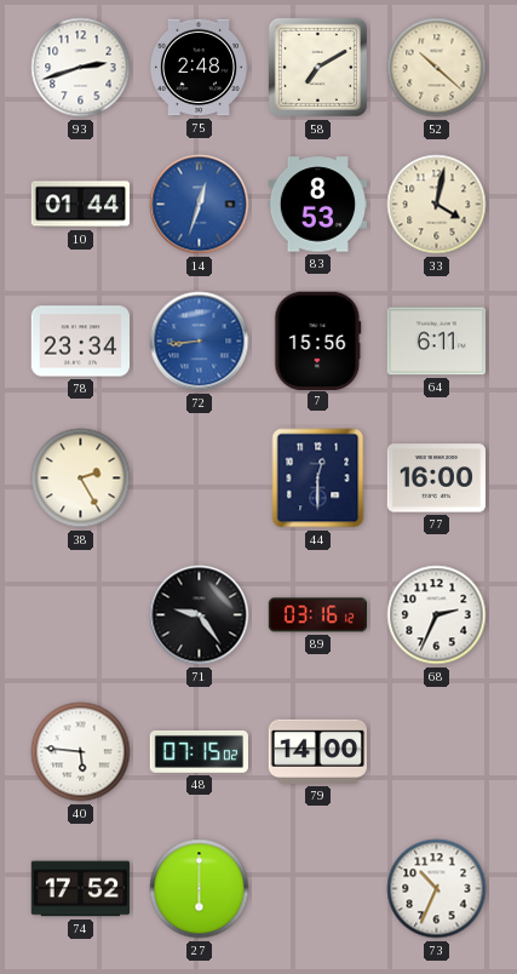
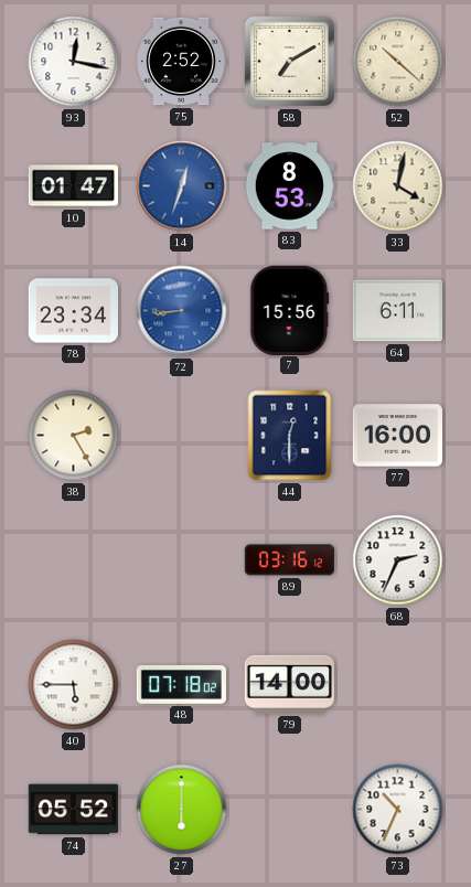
93: 2:42 -> 12:17 (74, 62)
75: 2:48 -> 2:52 (180, 62)
10: 01:44 -> 01:47 (73, 186)
71: 9:24 -> none (200, 615)
40: 5:46 -> 5:45 (74, 685)
48: 07:15 -> 07:18 (181, 684)
74: 17:52 -> 05:52 (73, 810)
